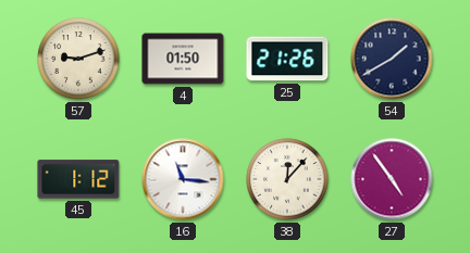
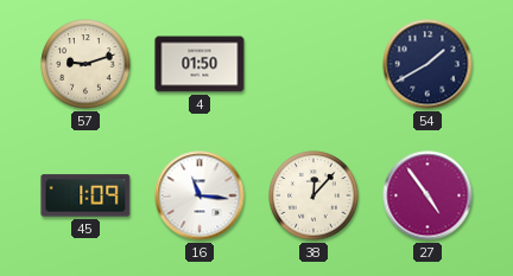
25: 21:26 -> none (287, 59)
45: 1:12 -> 1:09 (85, 195)
